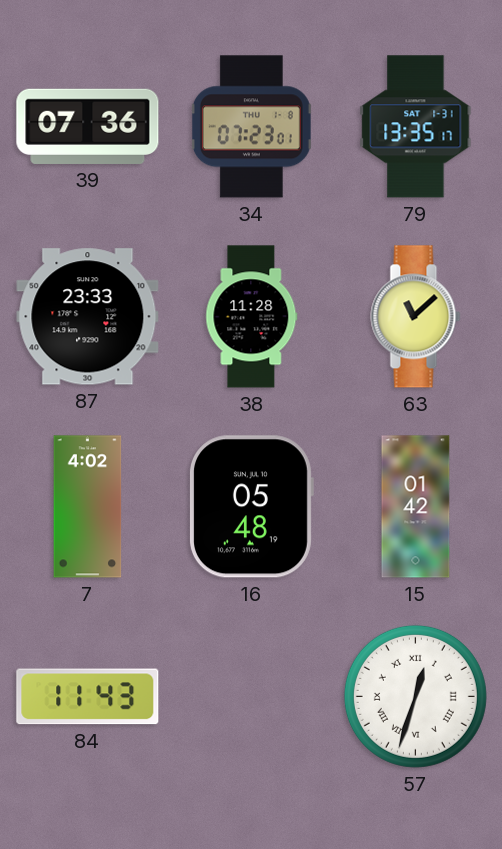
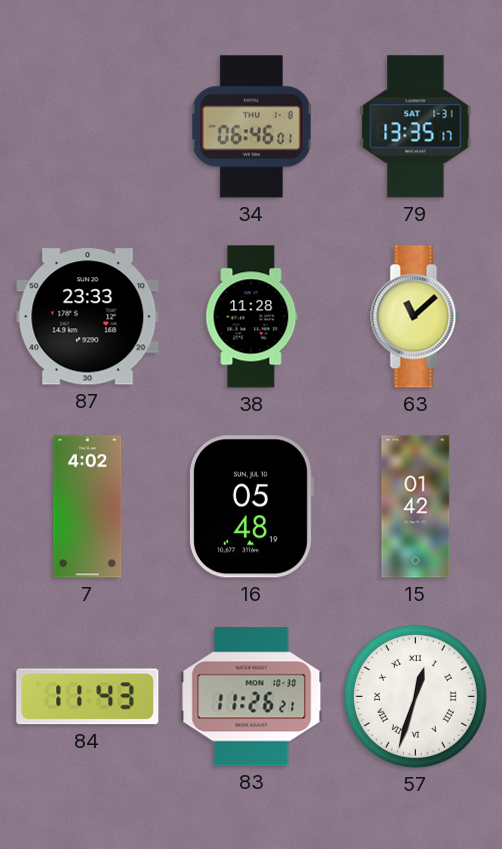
39: 07:36 -> none (88, 126)
34: 07:23 -> 06:46 (251, 127)
83: none -> 11:26 (252, 697)
